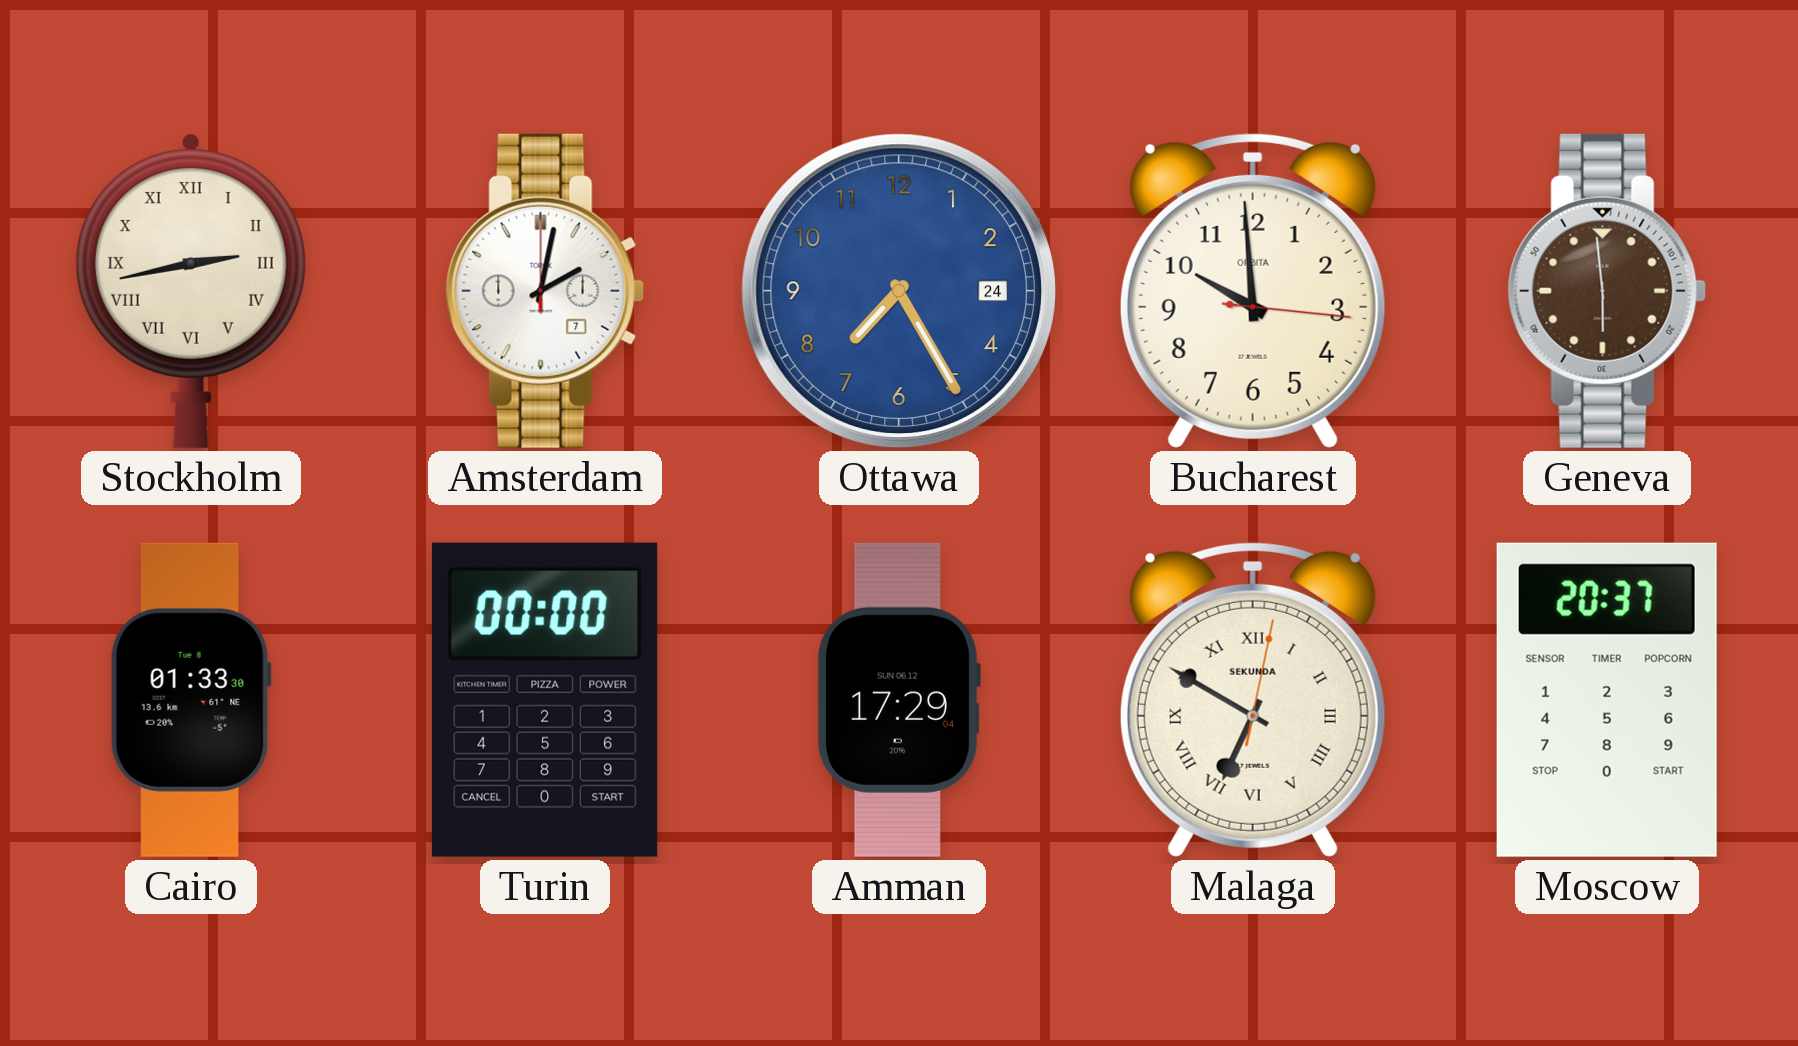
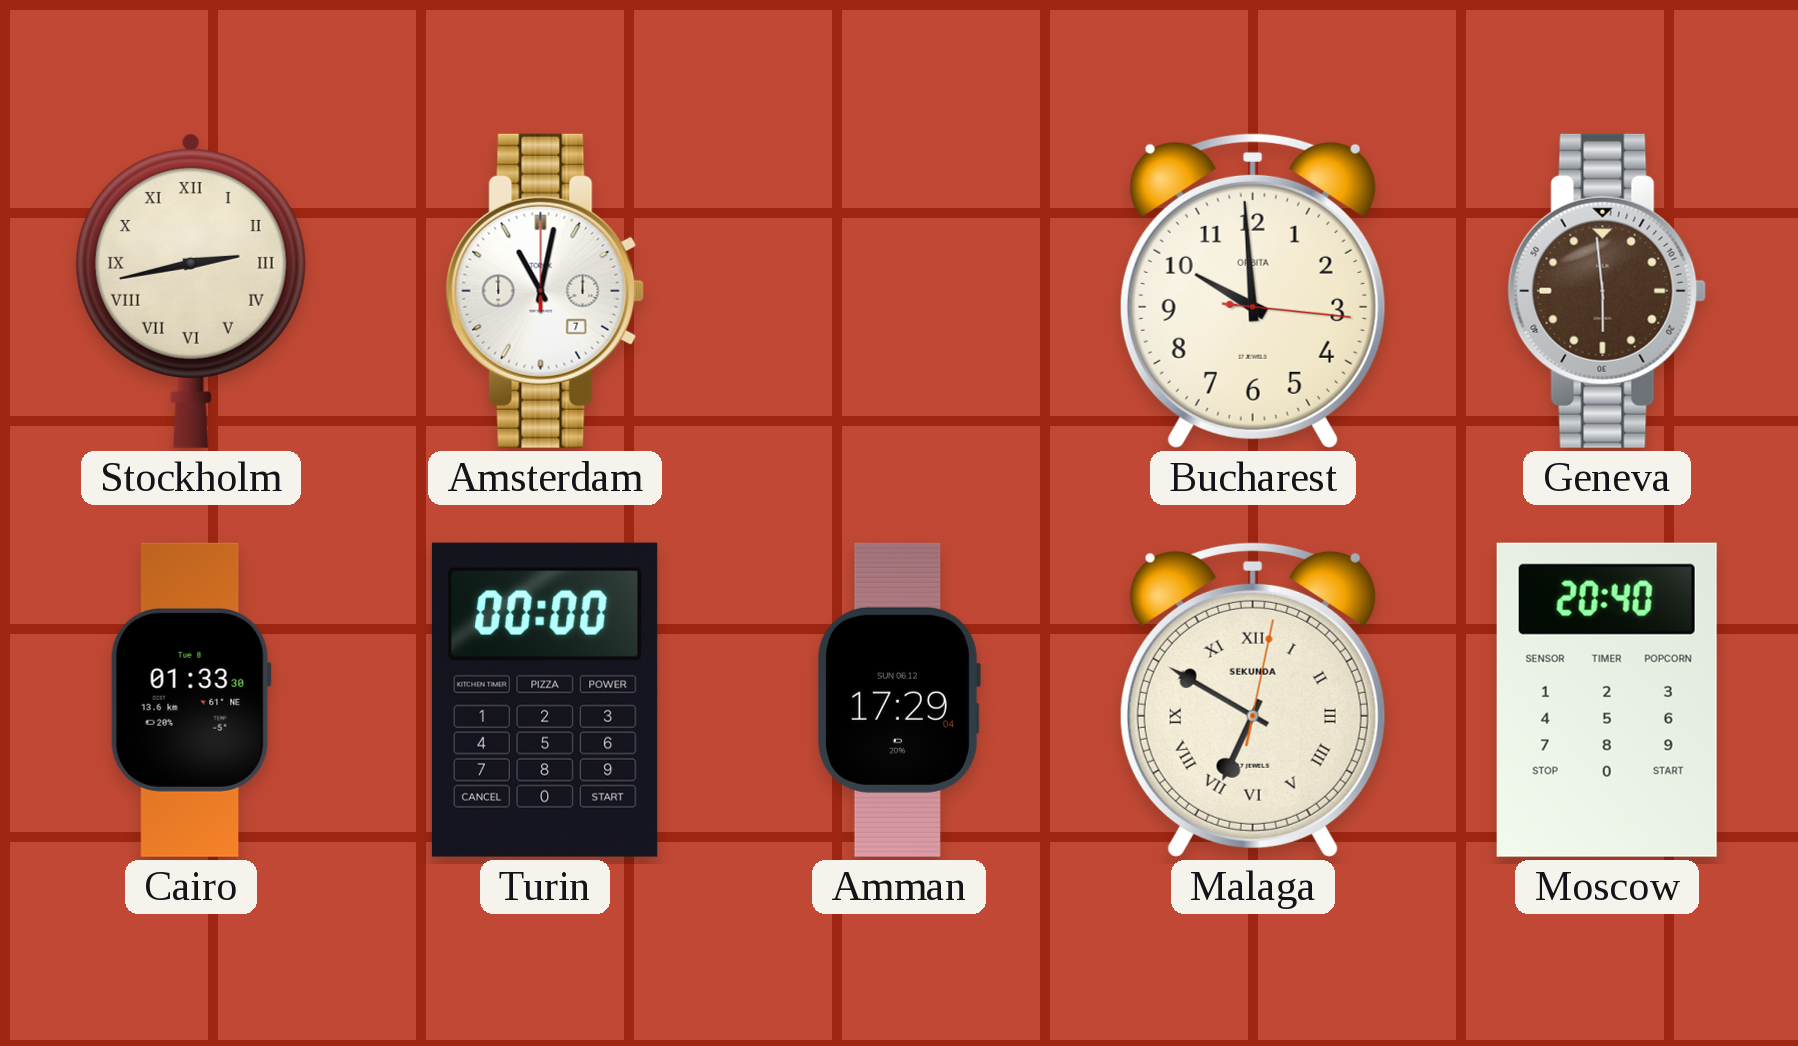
Amsterdam: 2:02 -> 11:02 (545, 291)
Ottawa: 7:25 -> none (899, 291)
Moscow: 20:37 -> 20:40 (1607, 700)
